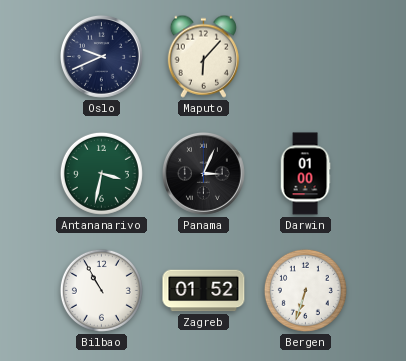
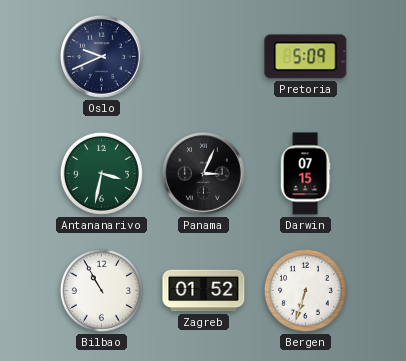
Maputo: 6:07 -> none (203, 56)
Pretoria: none -> 5:09 (306, 57)
Darwin: 01:00 -> 07:15 (305, 174)
